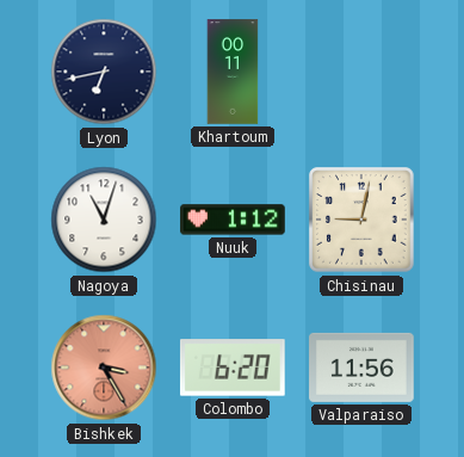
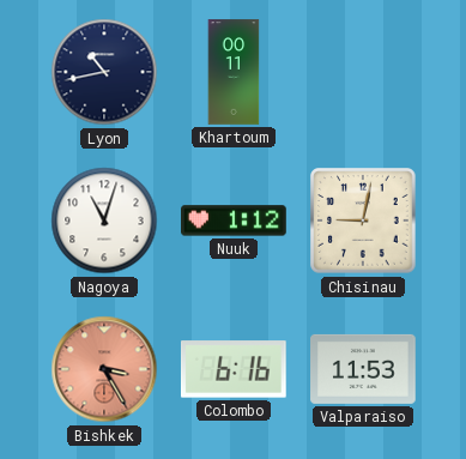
Lyon: 6:43 -> 10:43 (104, 72)
Colombo: 6:20 -> 6:16 (234, 369)
Valparaiso: 11:56 -> 11:53 (363, 369)
